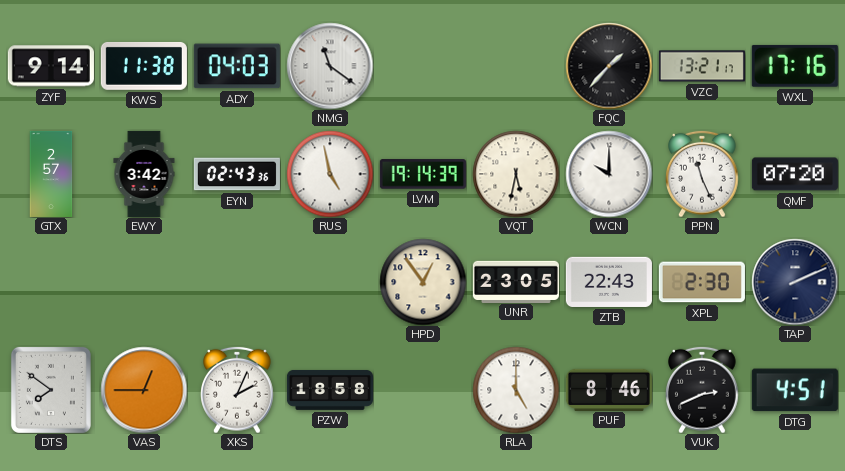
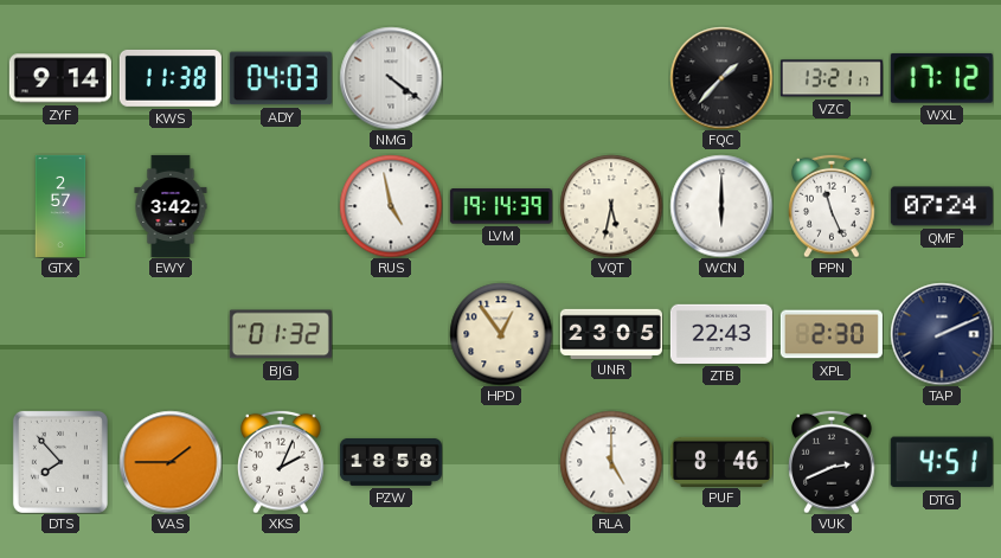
NMG: 11:21 -> 4:21 (391, 78)
WXL: 17:16 -> 17:12 (942, 78)
EYN: 02:43 -> none (237, 174)
WCN: 10:00 -> 6:00 (721, 206)
QMF: 07:20 -> 07:24 (942, 206)
BJG: none -> 01:32 (281, 334)
DTS: 7:51 -> 7:53 (60, 462)
VAS: 12:45 -> 1:45 (171, 462)
